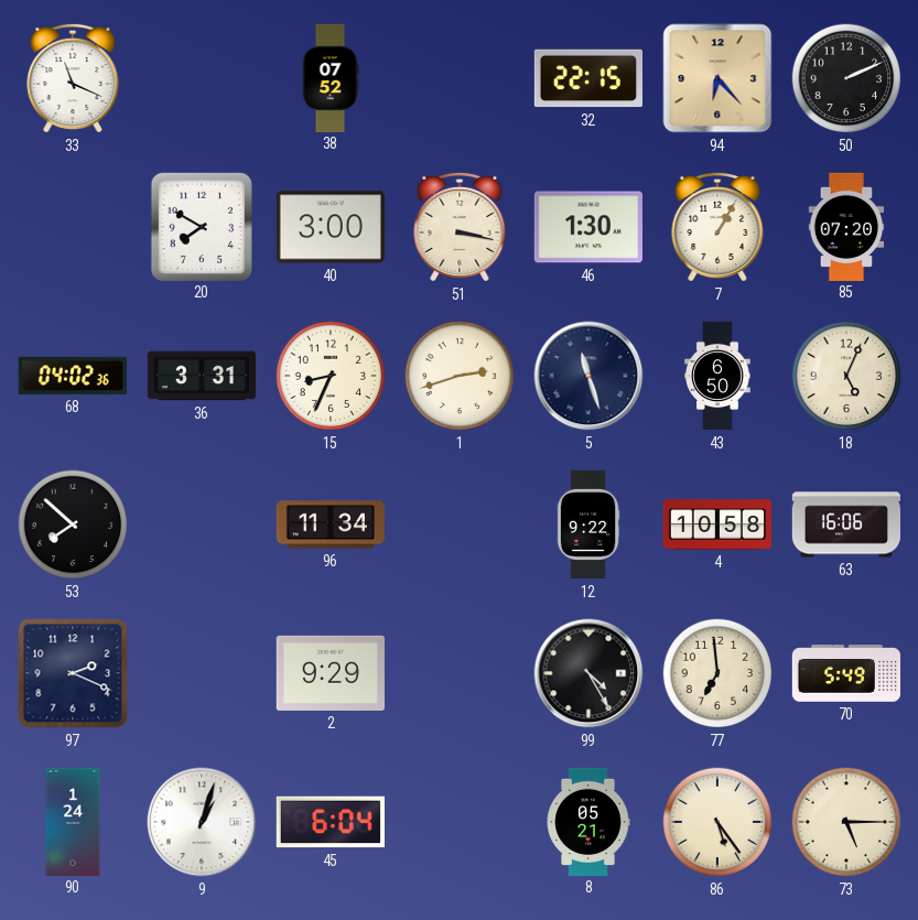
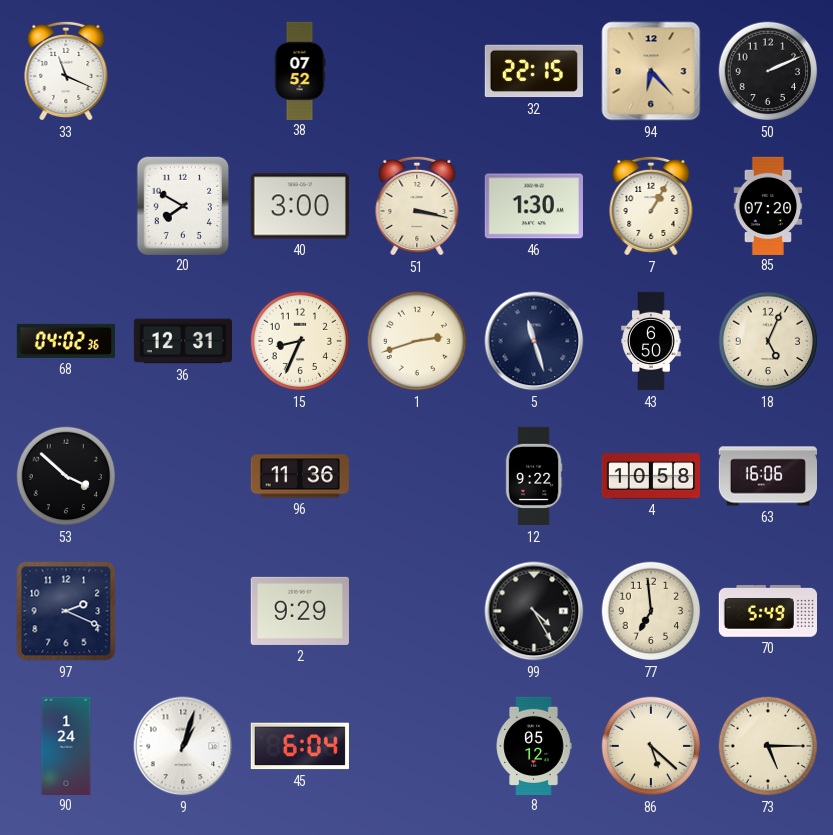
36: 3:31 -> 12:31 (182, 341)
53: 7:52 -> 3:52 (66, 476)
96: 11:34 -> 11:36 (299, 476)
8: 05:21 -> 05:12 (534, 745)
86: 5:24 -> 5:22 (651, 746)
